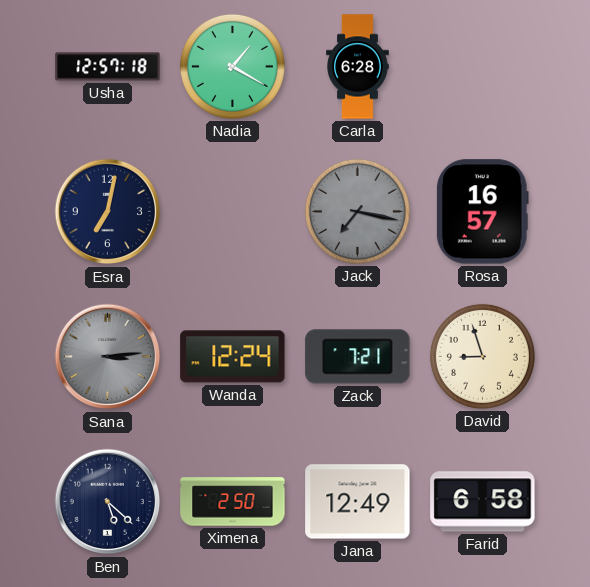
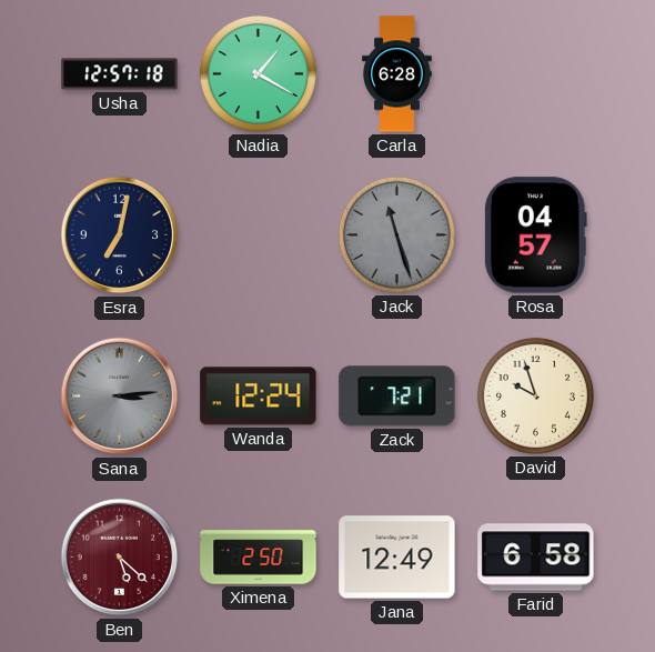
Jack: 7:17 -> 11:27 (396, 234)
Rosa: 16:57 -> 04:57 (535, 235)
David: 8:57 -> 9:57 (535, 395)
Ben dial: navy -> burgundy (120, 558)
